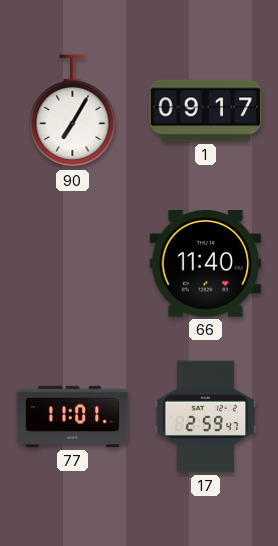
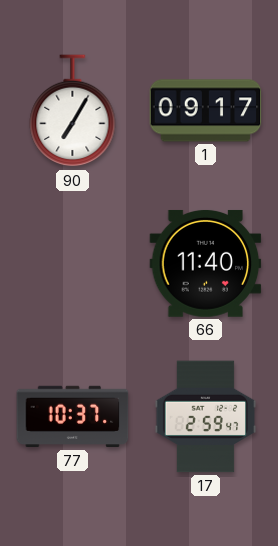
77: 11:01 -> 10:37 (73, 417)
